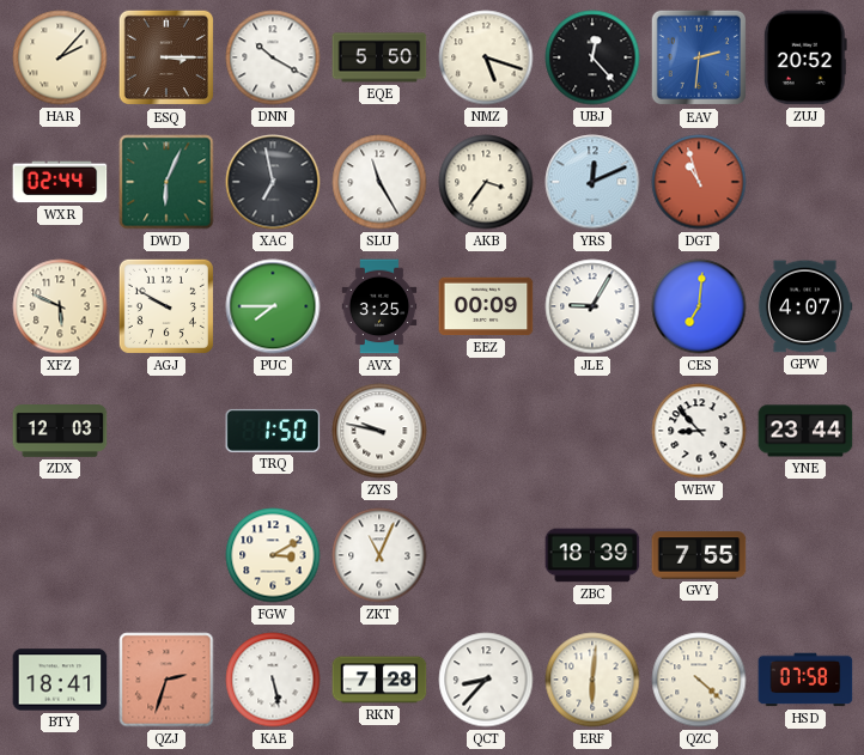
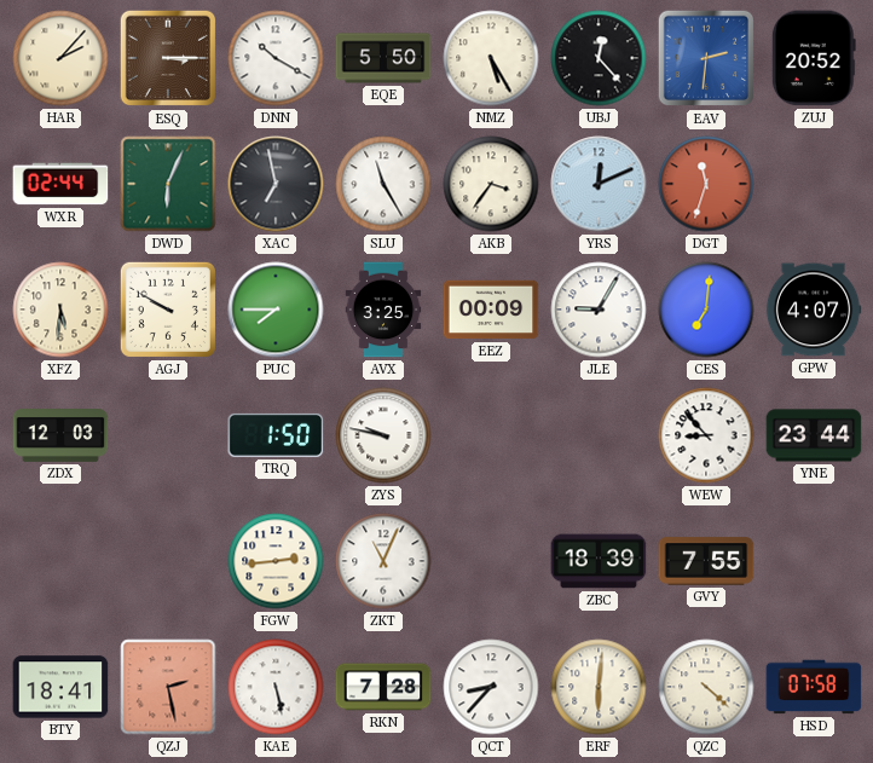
NMZ: 5:18 -> 5:25 (491, 58)
DGT: 10:57 -> 11:33 (706, 184)
XFZ: 5:49 -> 5:31 (60, 310)
FGW: 3:10 -> 2:44 (276, 561)
QZJ: 2:33 -> 2:28 (168, 687)
